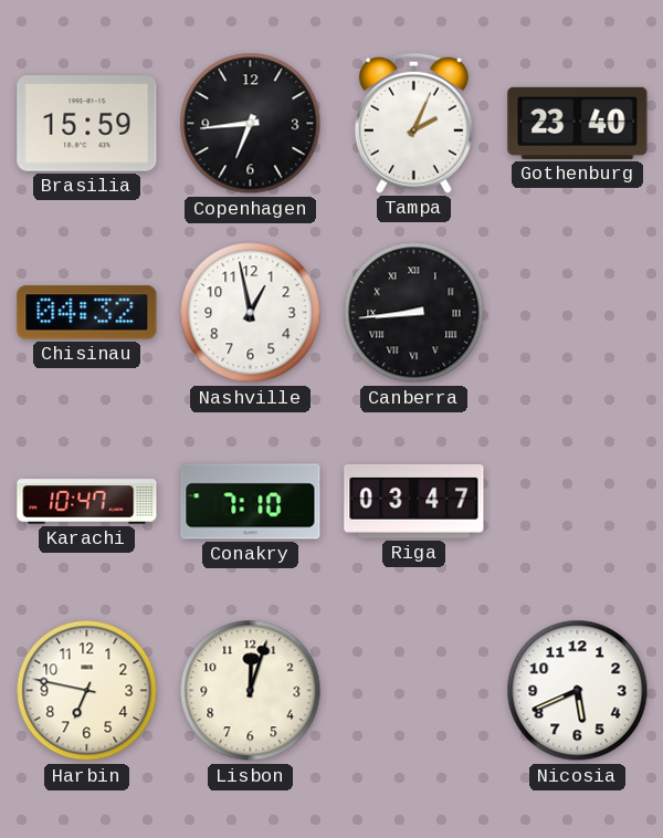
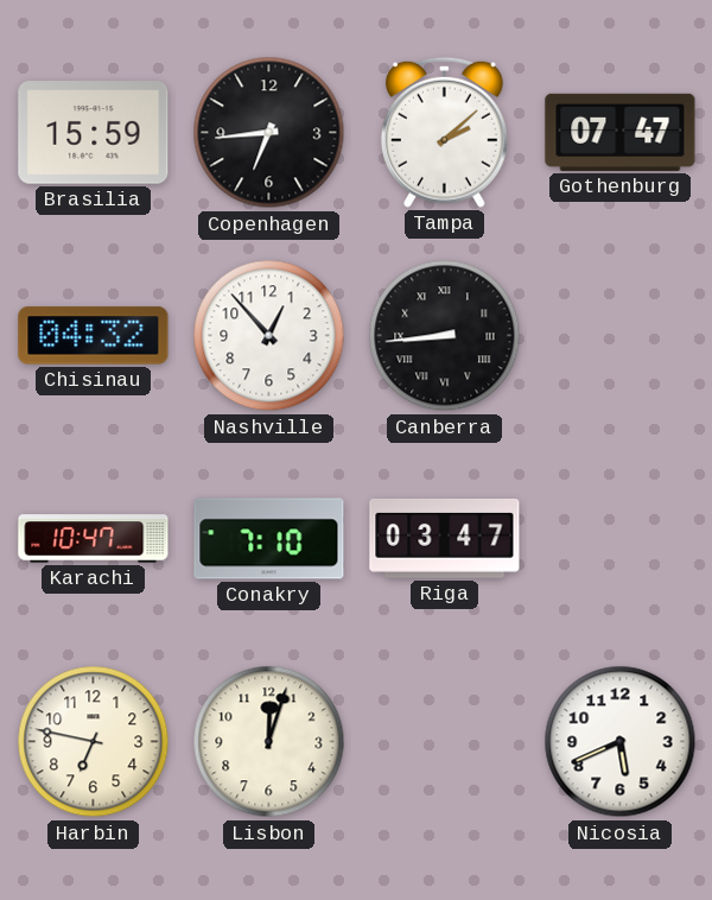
Tampa: 2:04 -> 2:08 (444, 132)
Gothenburg: 23:40 -> 07:47 (621, 132)
Nashville: 12:58 -> 12:53 (269, 336)
